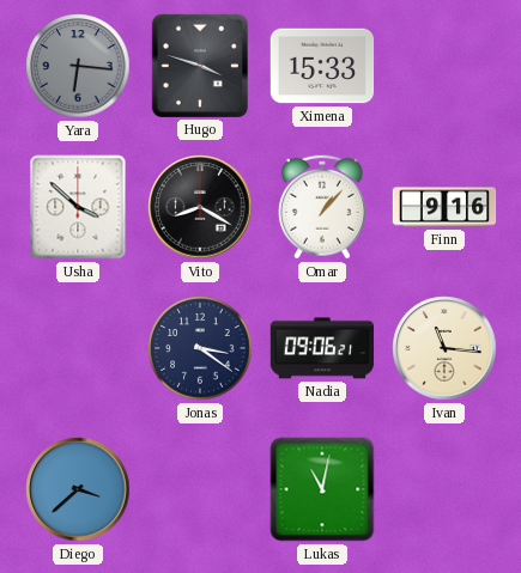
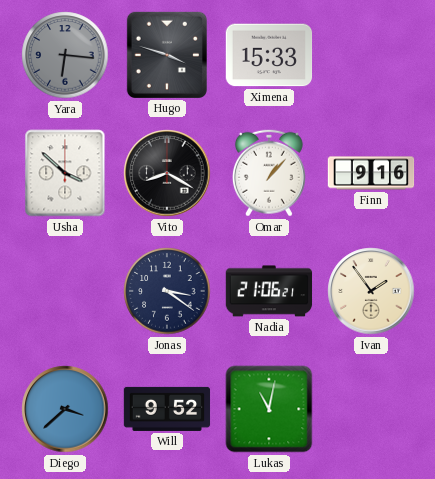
Nadia: 09:06 -> 21:06 (269, 291)
Ivan: 11:16 -> 1:54 (371, 291)
Will: none -> 9:52 (167, 409)
